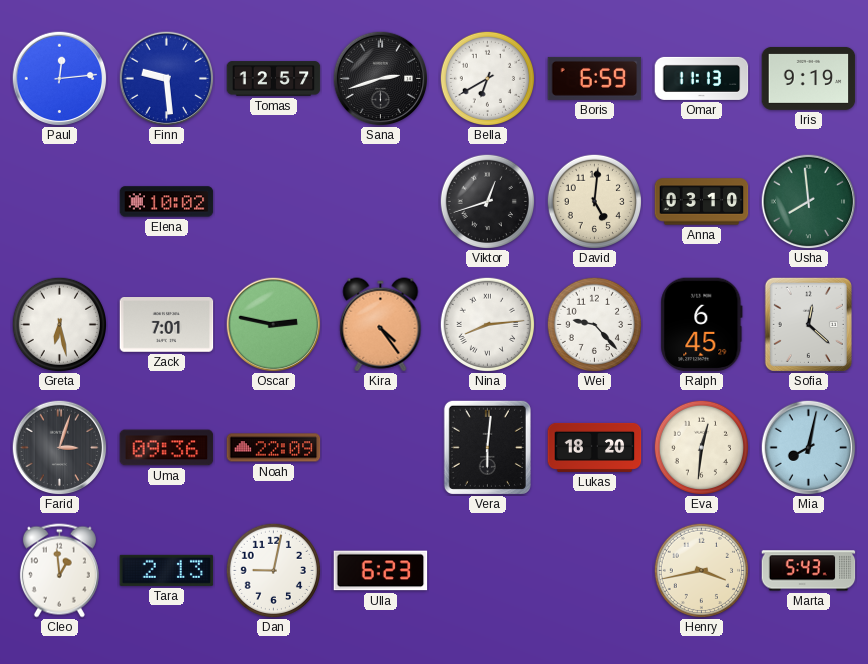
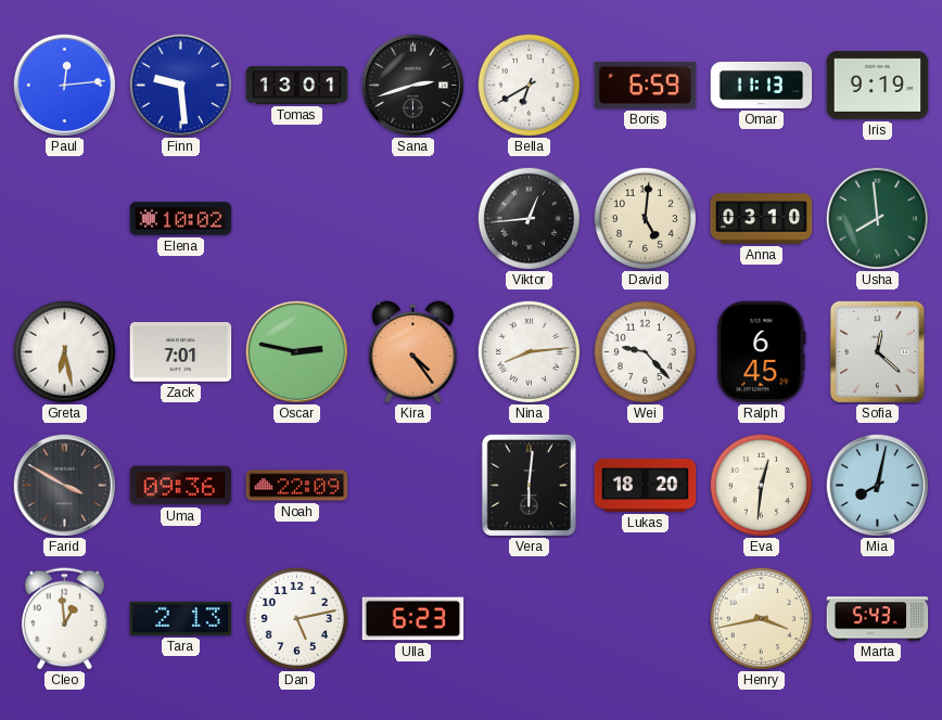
Tomas: 12:57 -> 13:01 (297, 86)
Viktor: 12:42 -> 12:44 (529, 218)
Farid: 3:03 -> 3:50 (64, 485)
Dan: 9:02 -> 5:13 (296, 618)
